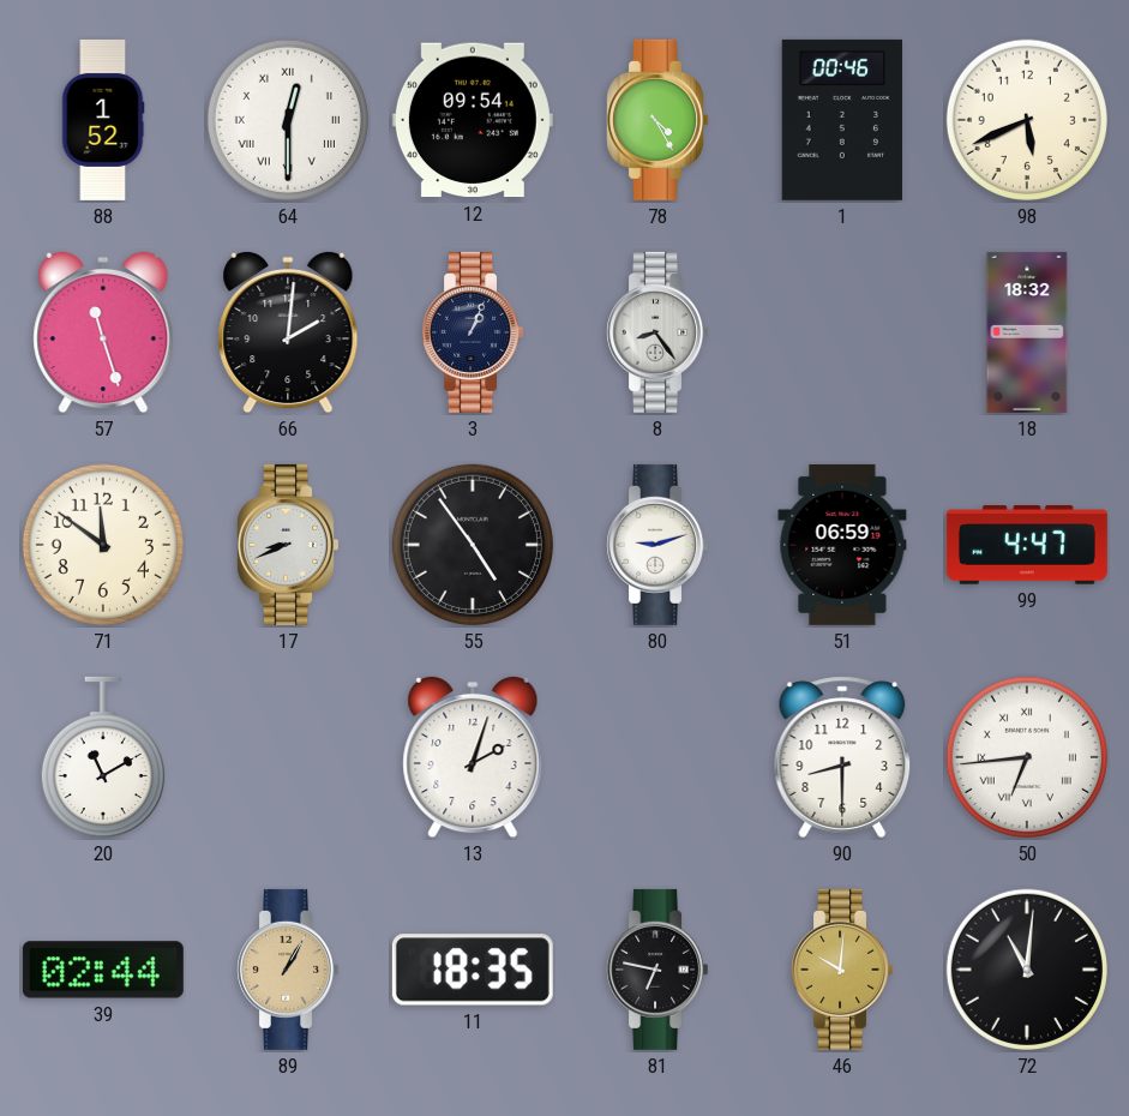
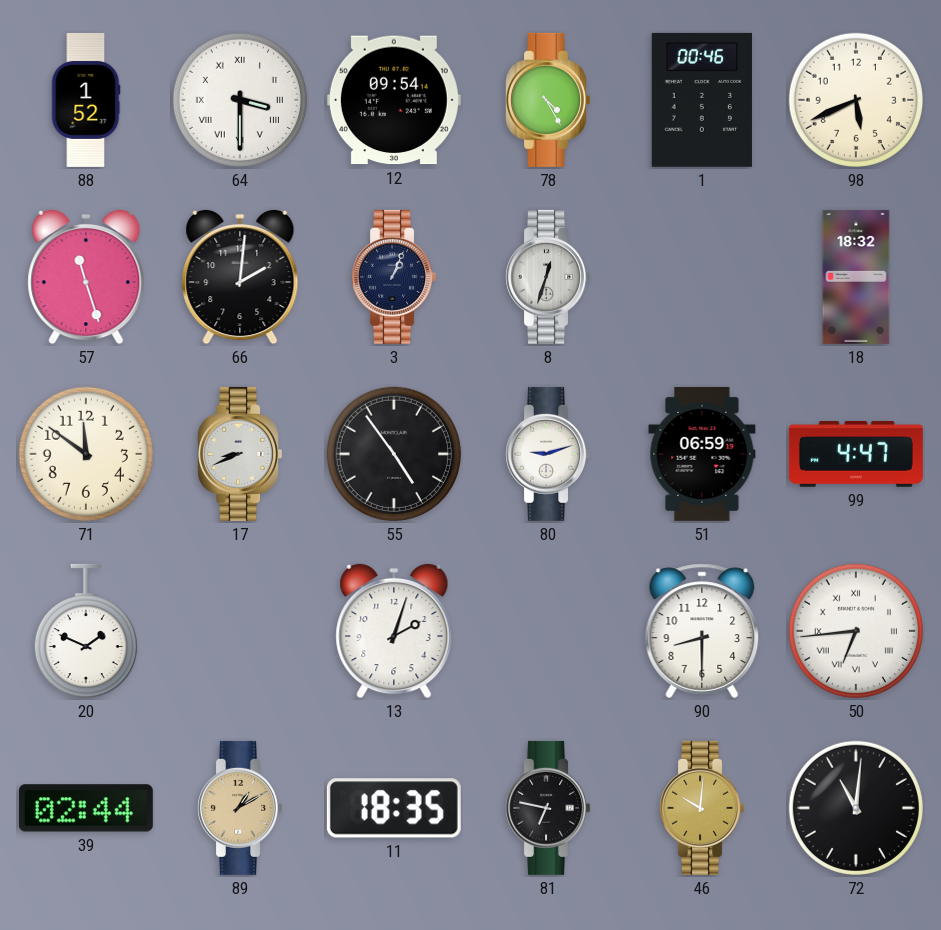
64: 12:30 -> 3:30 (240, 100)
8: 8:24 -> 12:33 (547, 277)
20: 11:10 -> 1:49 (86, 631)
89: 1:05 -> 1:10 (239, 808)
